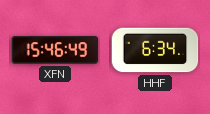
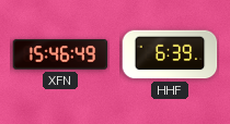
HHF: 6:34 -> 6:39 (170, 54)
